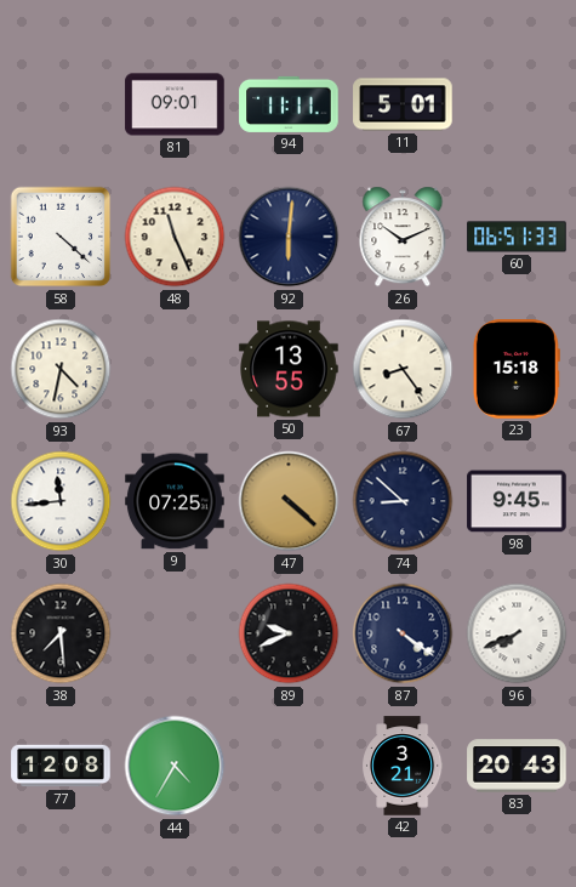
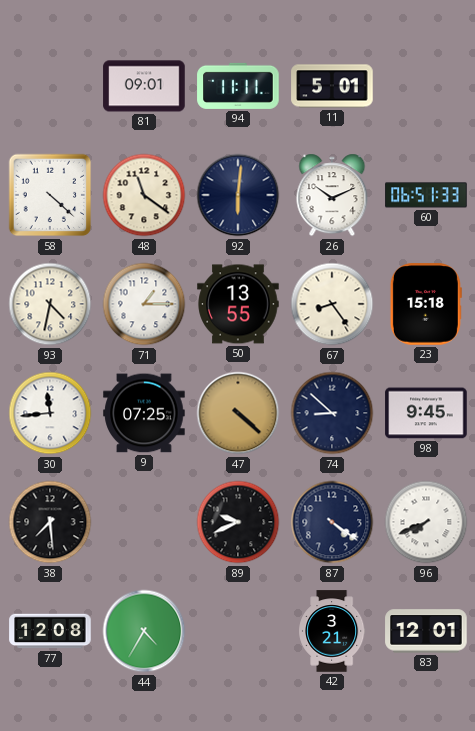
48: 11:26 -> 11:21 (144, 195)
71: none -> 1:15 (144, 304)
83: 20:43 -> 12:01 (426, 631)
